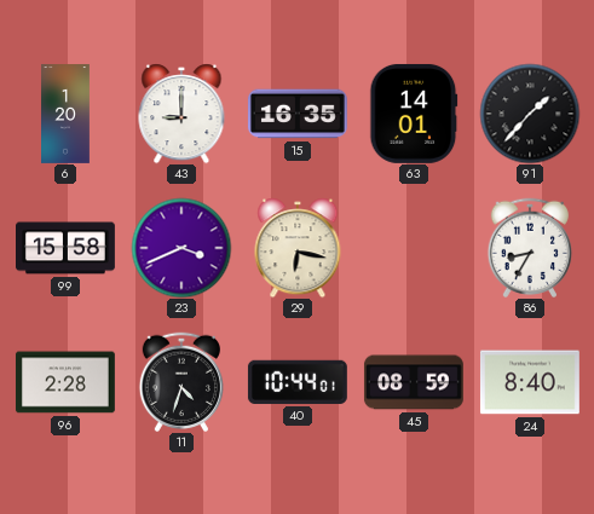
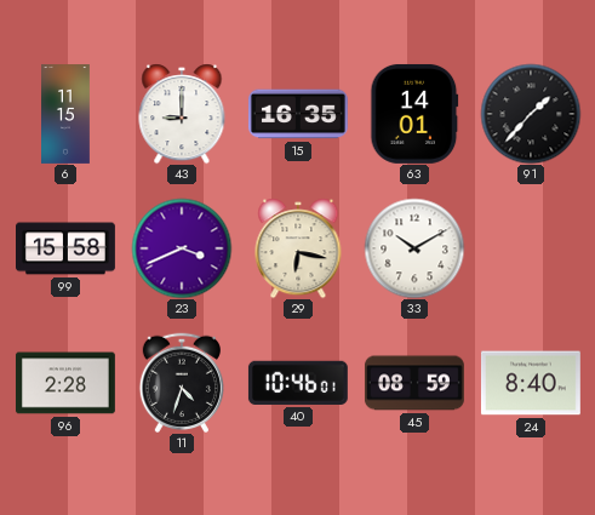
6: 1:20 -> 11:15 (67, 115)
33: none -> 10:10 (414, 248)
86: 8:35 -> none (529, 248)
40: 10:44 -> 10:46 (298, 383)
